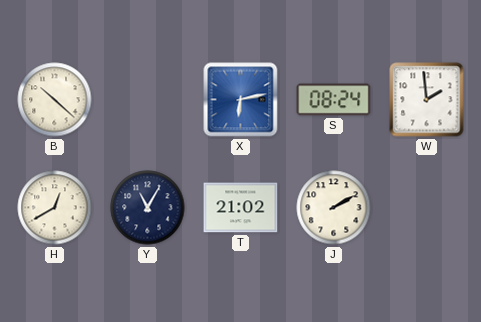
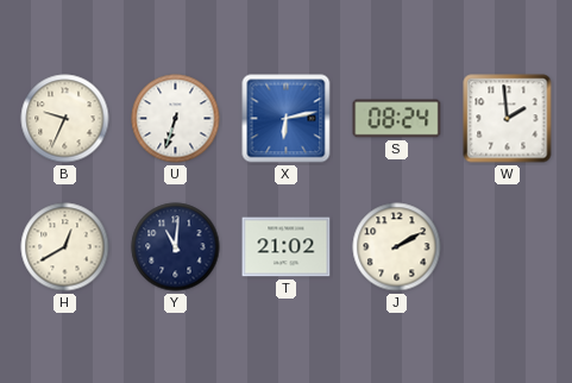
B: 10:22 -> 9:34 (65, 119)
U: none -> 6:33 (176, 119)
Y: 11:05 -> 11:01 (176, 247)
